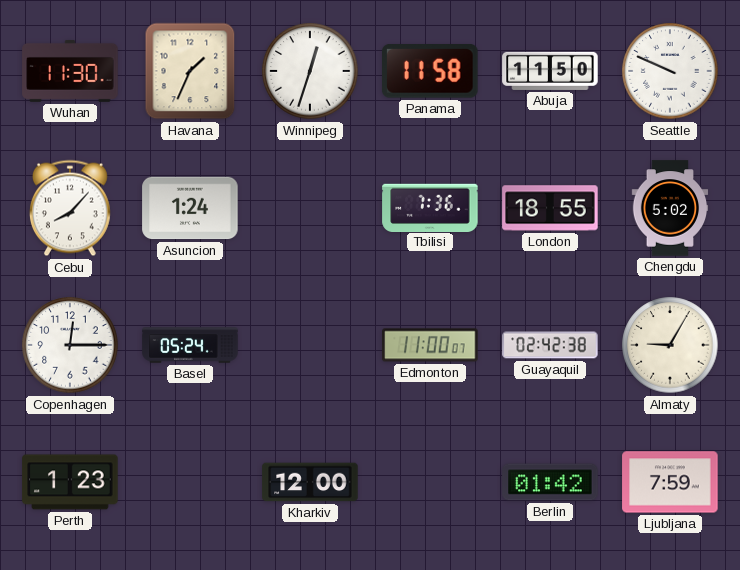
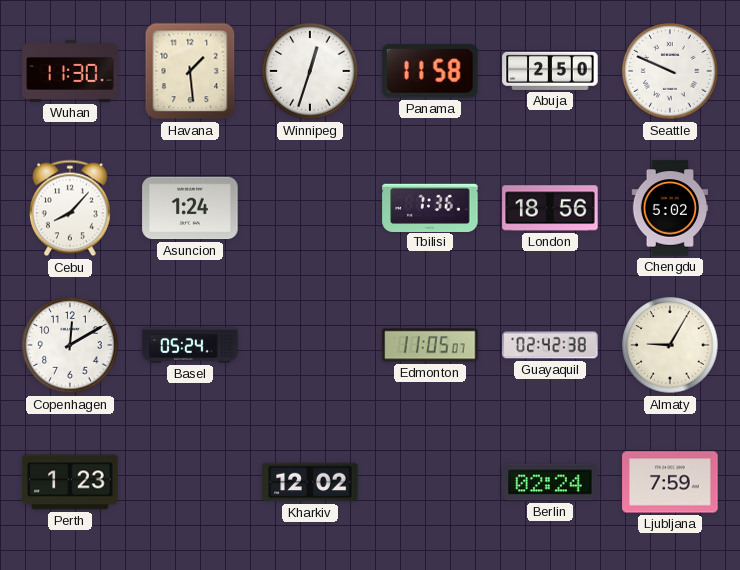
Havana: 1:34 -> 1:29 (190, 71)
Abuja: 11:50 -> 2:50 (550, 71)
London: 18:55 -> 18:56 (550, 208)
Copenhagen: 12:15 -> 12:10 (70, 345)
Edmonton: 11:00 -> 11:05 (430, 345)
Kharkiv: 12:00 -> 12:02 (310, 482)
Berlin: 01:42 -> 02:24 (550, 482)
